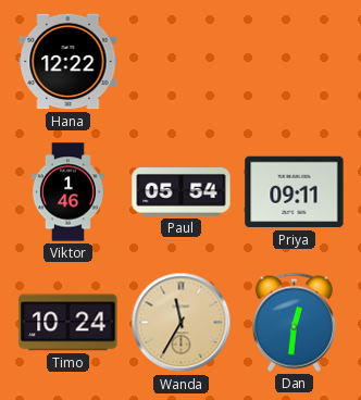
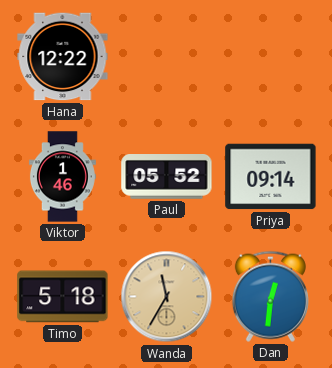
Paul: 05:54 -> 05:52 (167, 177)
Priya: 09:11 -> 09:14 (271, 177)
Timo: 10:24 -> 5:18 (63, 297)
